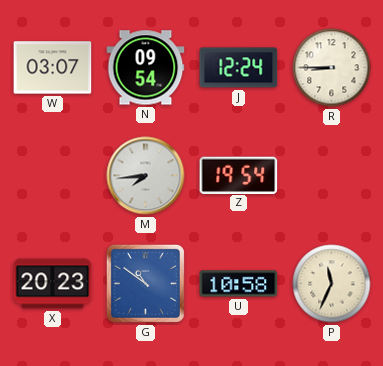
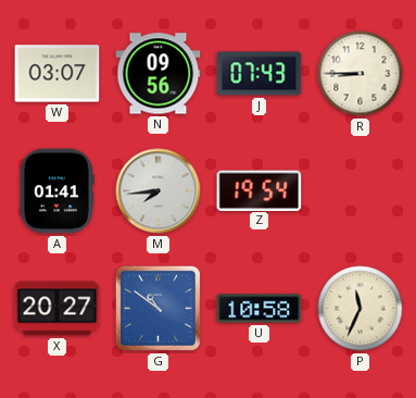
N: 09:54 -> 09:56 (159, 74)
J: 12:24 -> 07:43 (260, 74)
A: none -> 01:41 (58, 191)
X: 20:23 -> 20:27 (58, 309)
